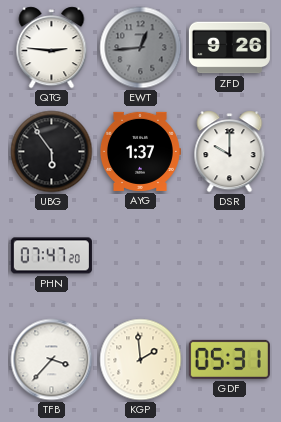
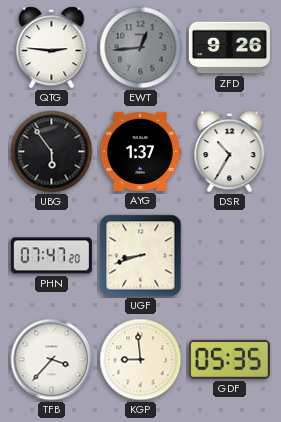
DSR: 10:00 -> 10:35 (230, 152)
UGF: none -> 8:42 (141, 256)
KGP: 1:59 -> 8:59 (141, 360)
GDF: 05:31 -> 05:35 (229, 359)
